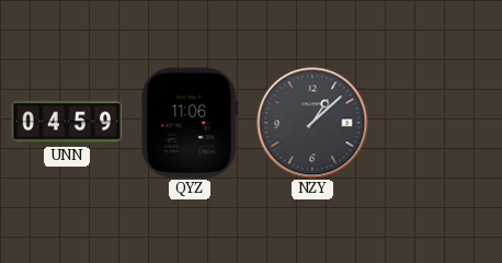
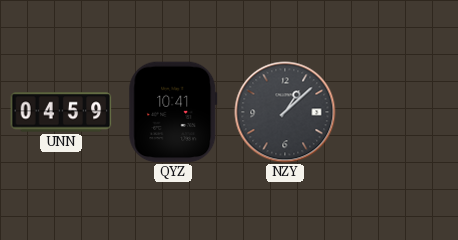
QYZ: 11:06 -> 10:41 (173, 112)
